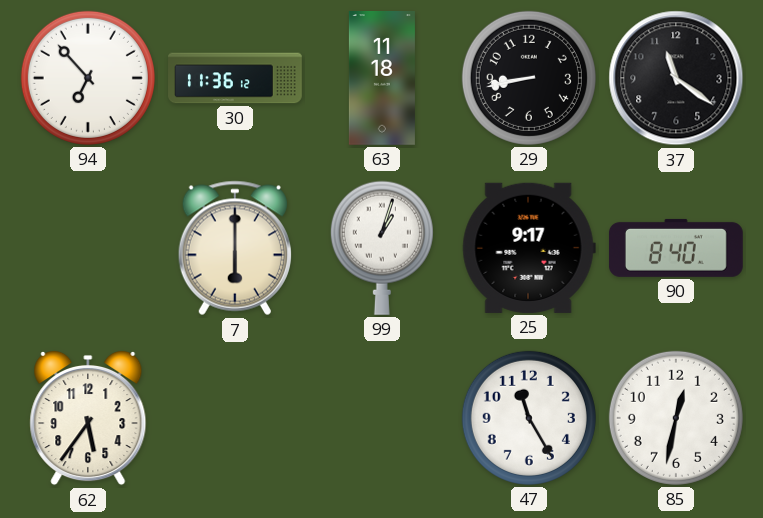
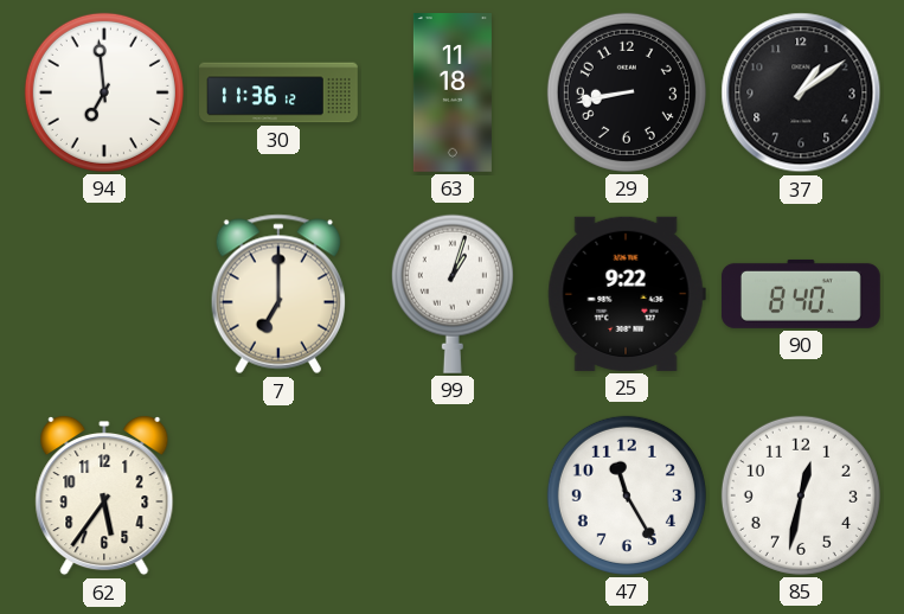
94: 6:53 -> 6:59 (104, 92)
37: 11:21 -> 1:09 (801, 92)
7: 6:00 -> 7:00 (278, 294)
25: 9:17 -> 9:22 (627, 294)
